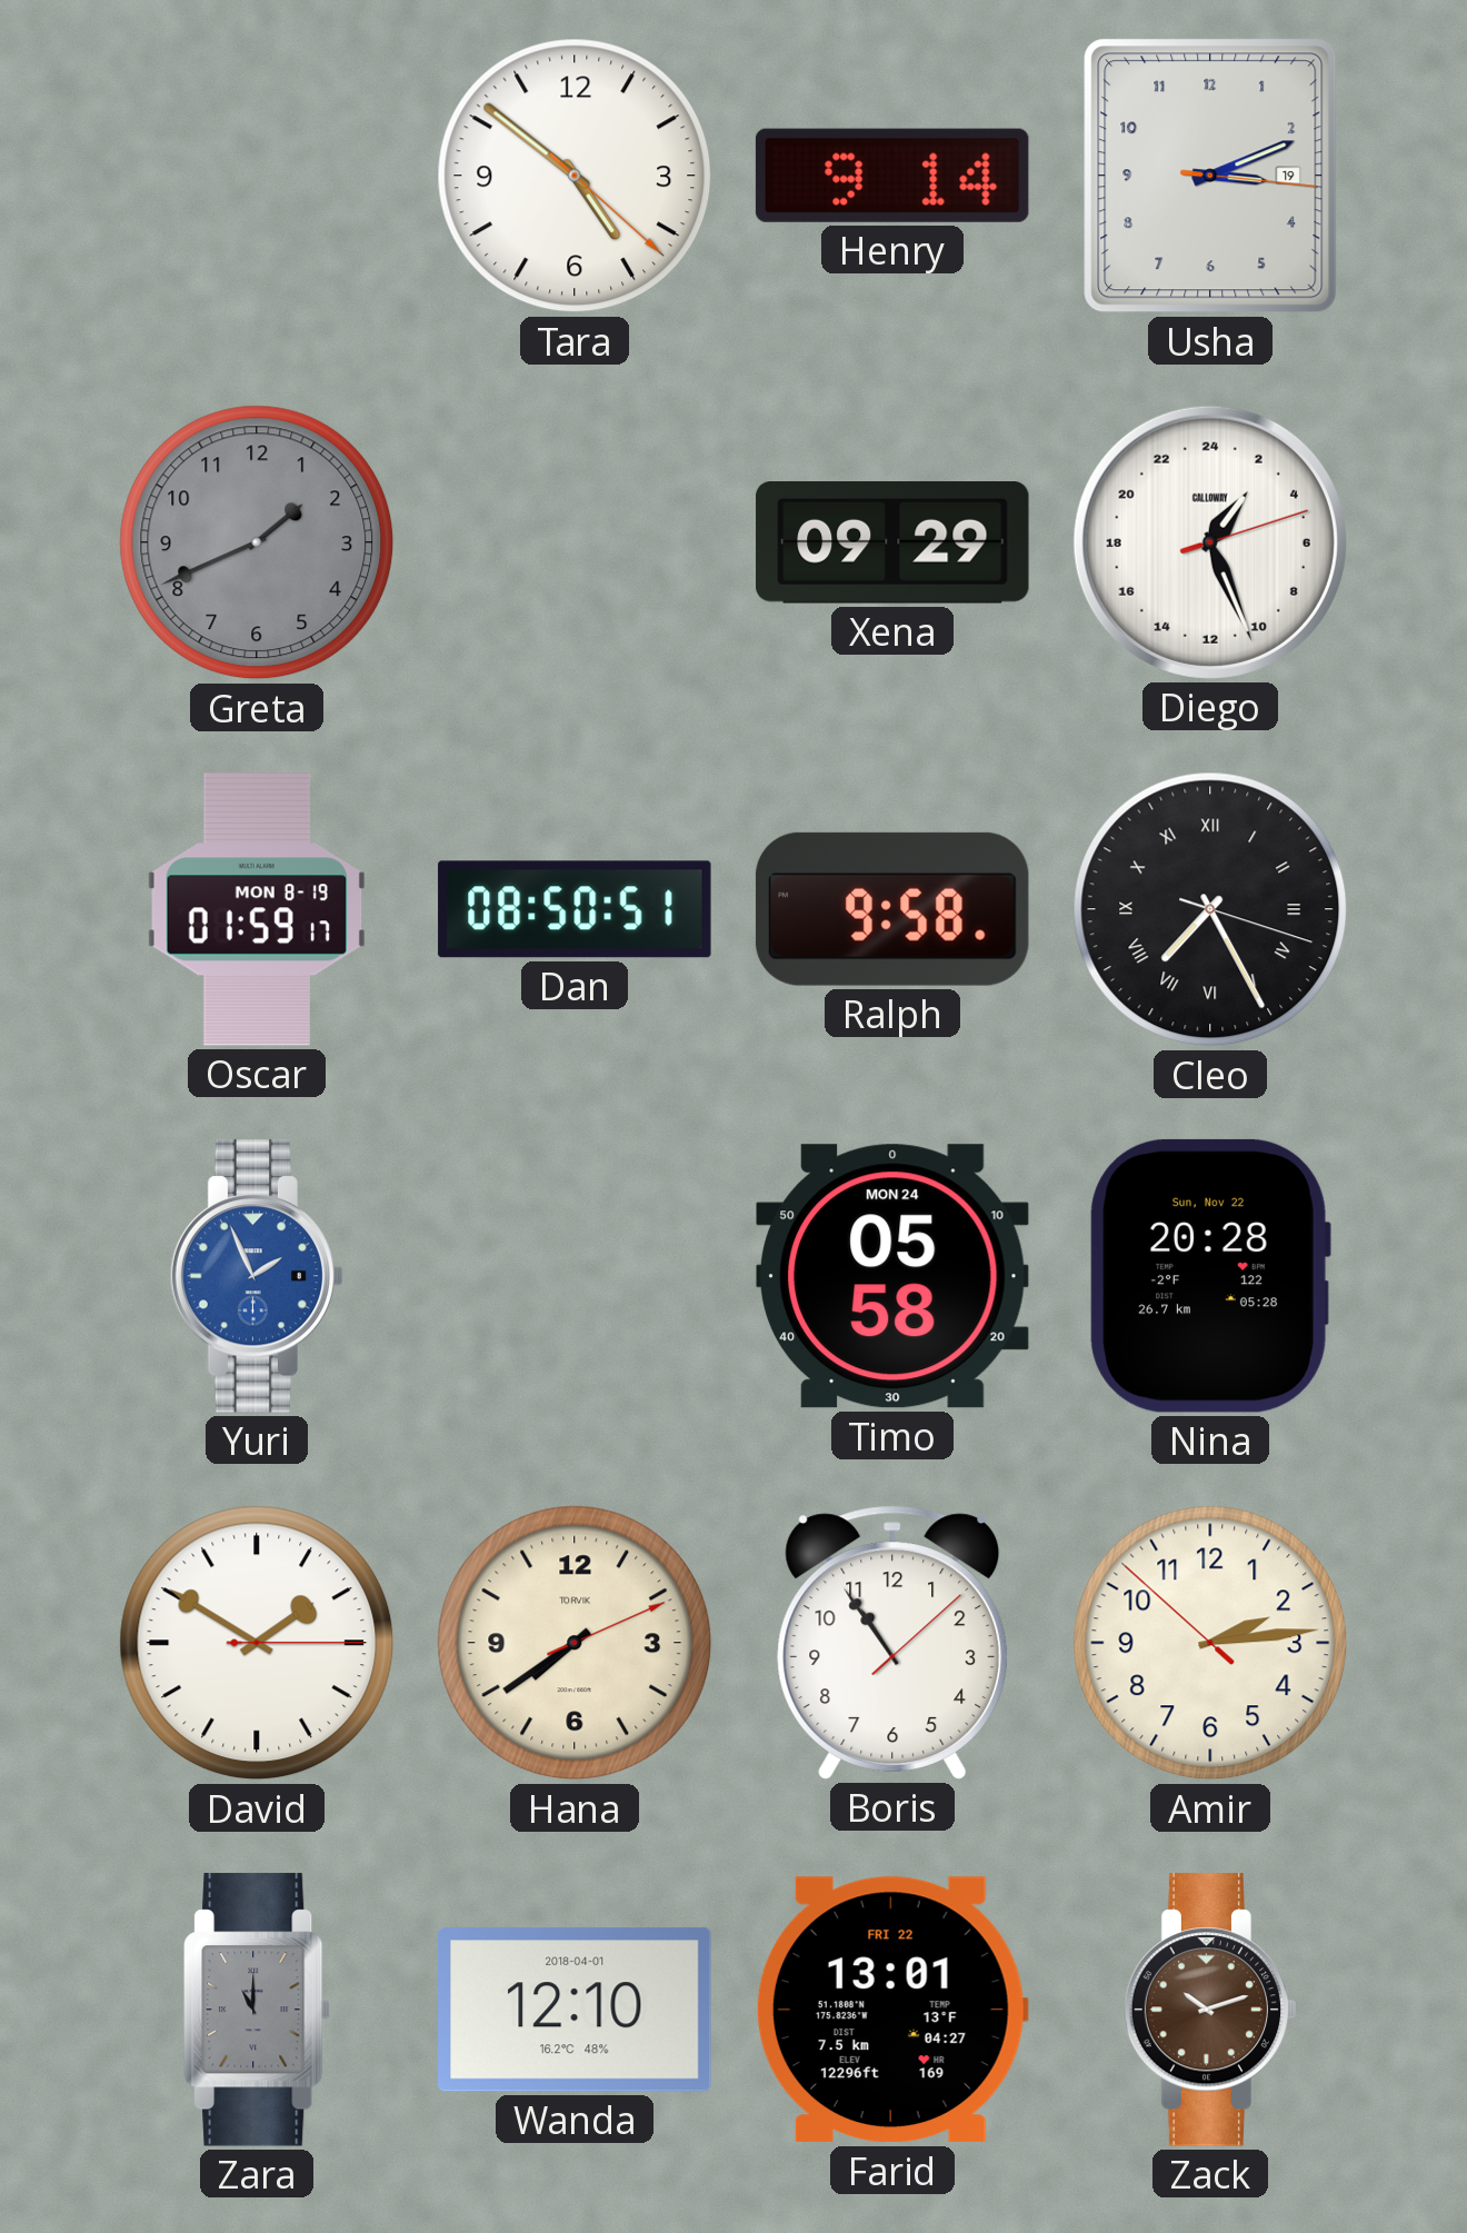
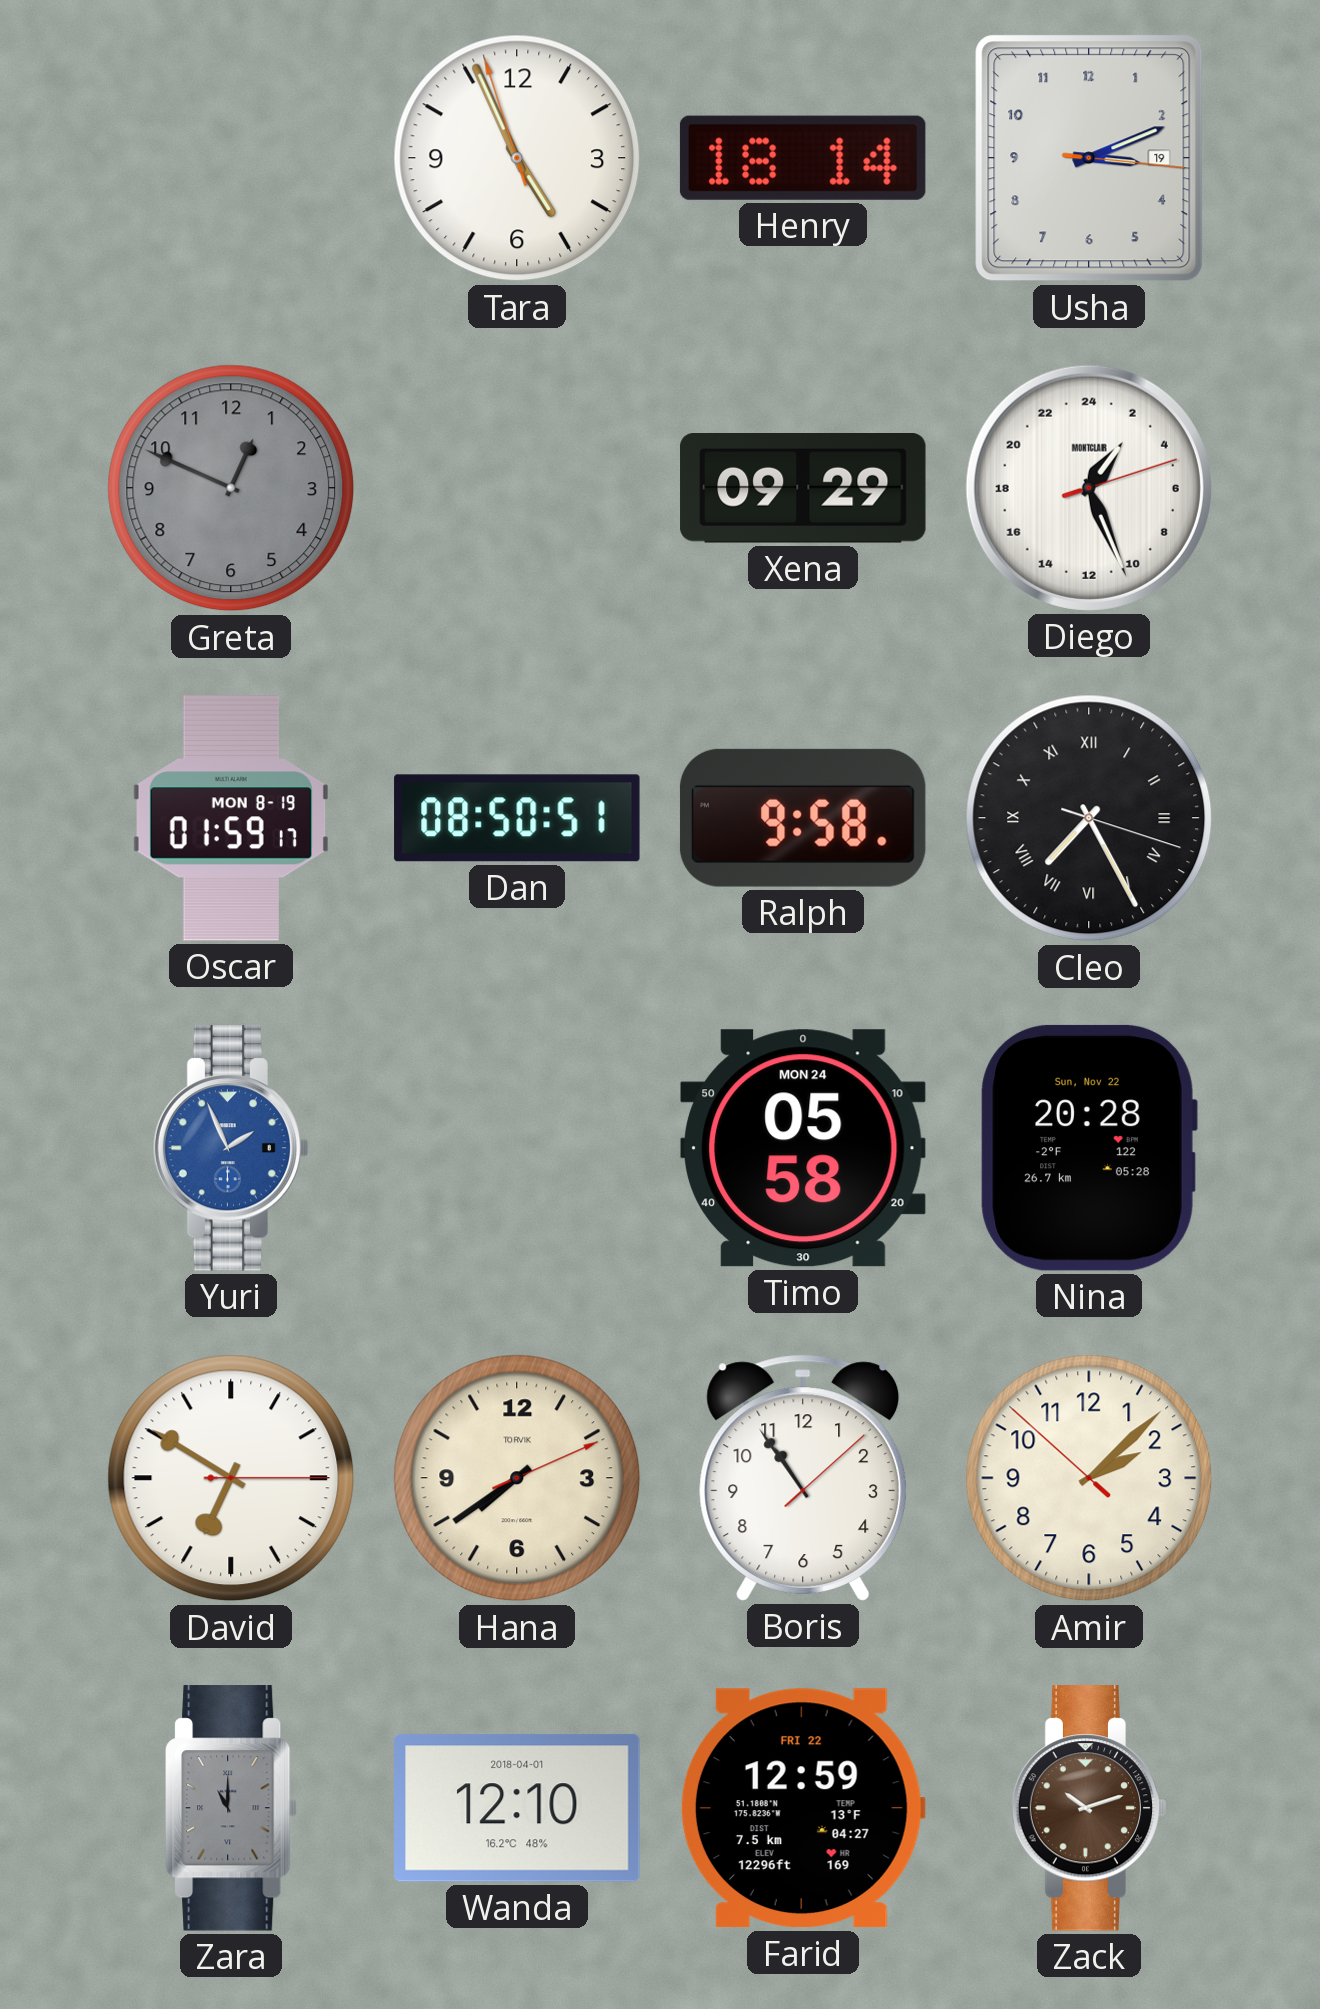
Tara: 4:51 -> 4:55 (517, 158)
Henry: 9:14 -> 18:14 (803, 158)
Greta: 1:41 -> 12:49 (231, 488)
Diego brand: CALLOWAY -> MONTCLAIR (1089, 488)
David: 1:50 -> 6:50 (231, 1478)
Amir: 2:13 -> 2:07 (1089, 1478)
Farid: 13:01 -> 12:59 (803, 1808)
